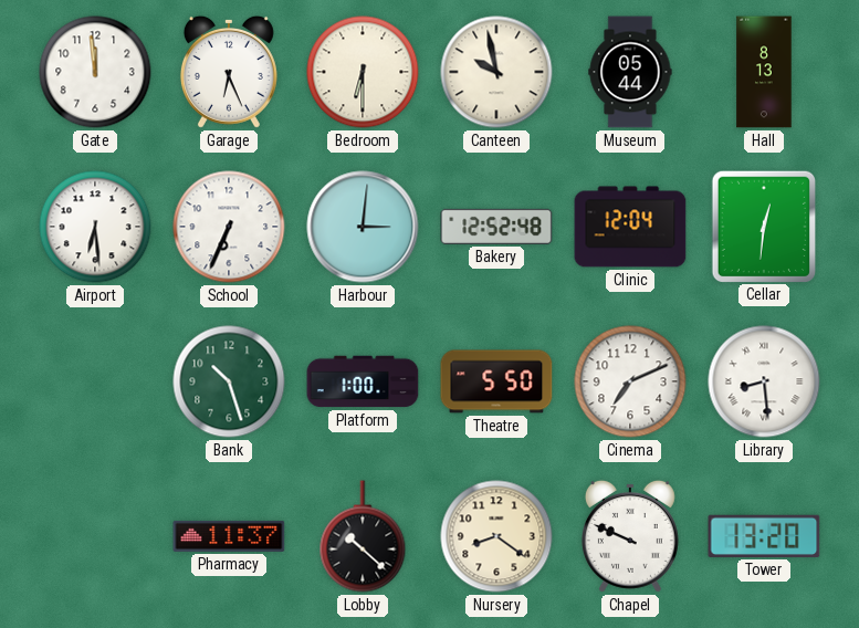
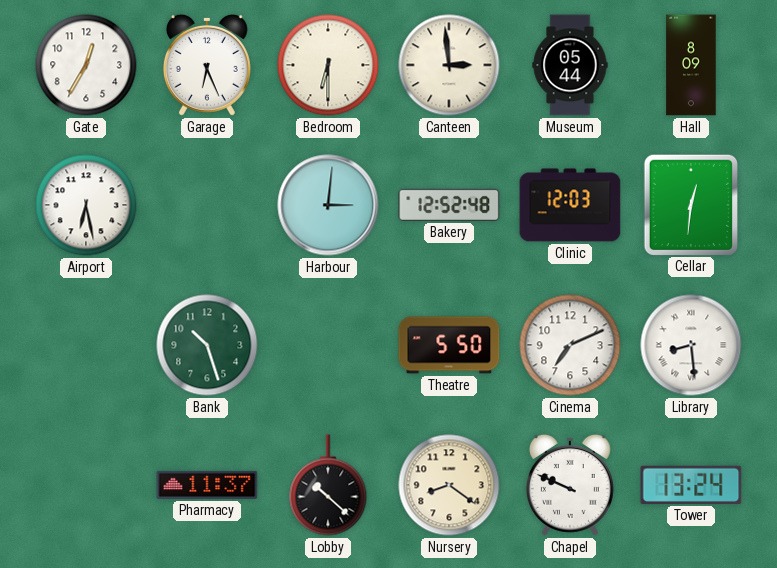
Gate: 11:59 -> 12:35 (86, 65)
Canteen: 9:58 -> 2:59 (449, 65)
Hall: 8:13 -> 8:09 (691, 65)
Airport: 6:29 -> 6:28 (86, 205)
School: 6:34 -> none (229, 227)
Clinic: 12:04 -> 12:03 (570, 205)
Platform: 1:00 -> none (363, 381)
Tower: 13:20 -> 13:24 (691, 485)
